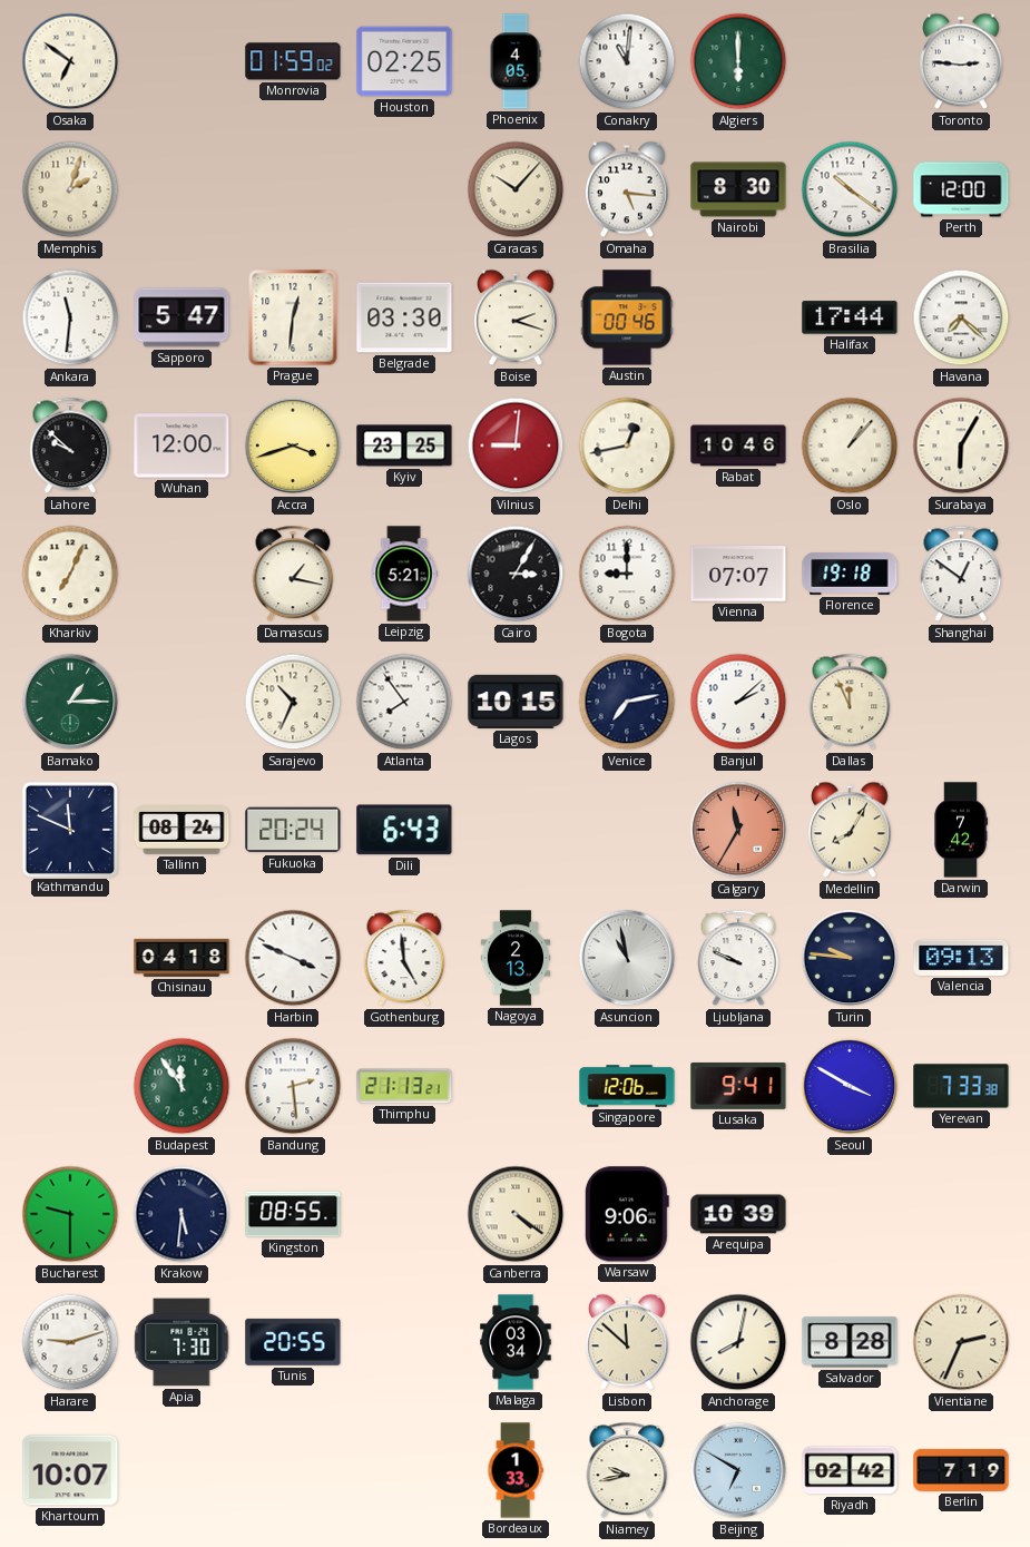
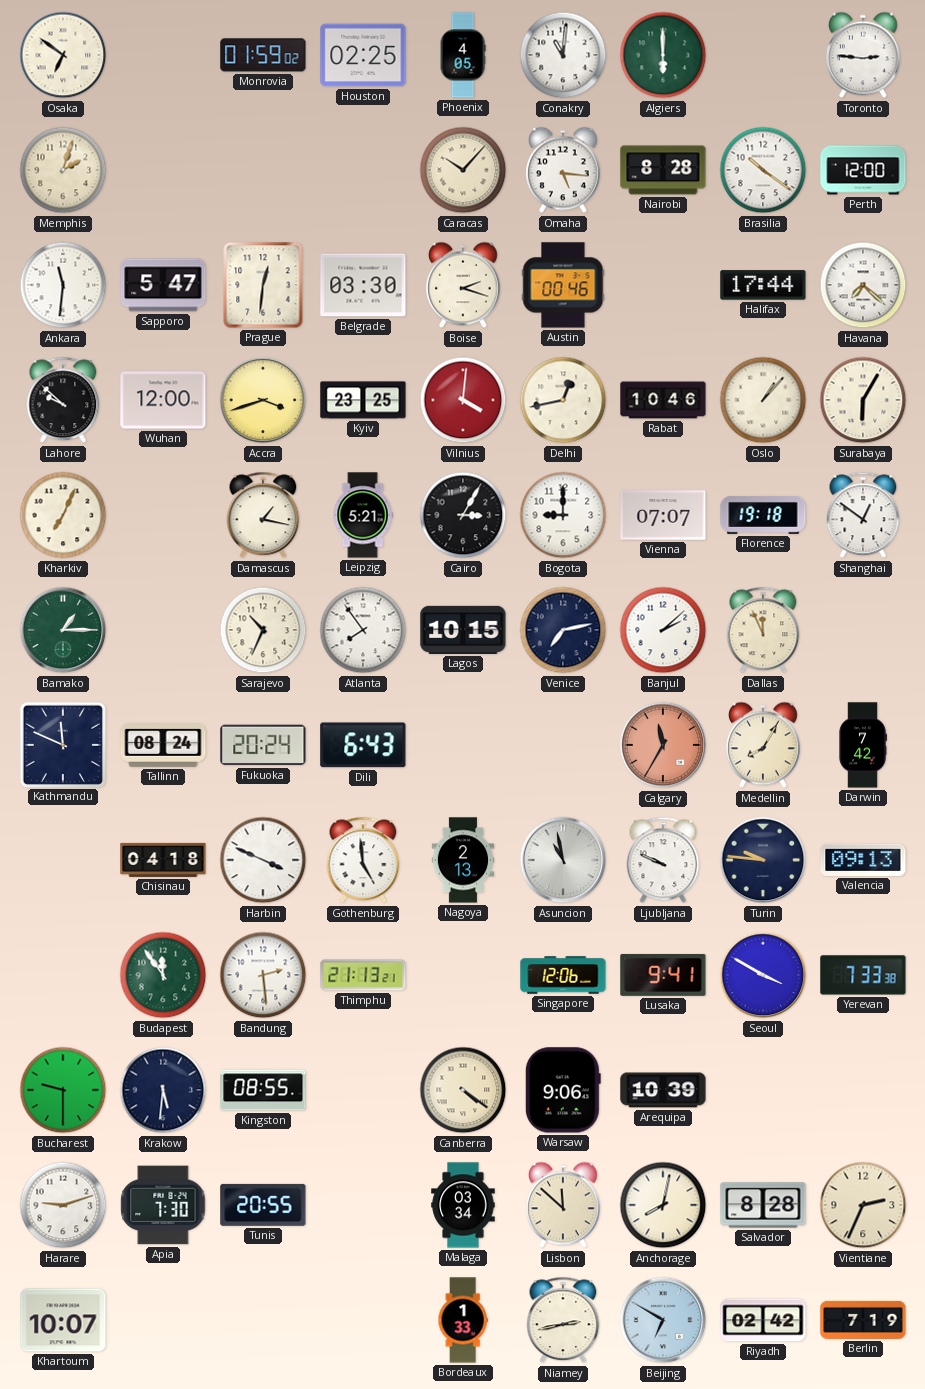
Nairobi: 8:30 -> 8:28 (663, 170)
Vilnius: 9:01 -> 4:01 (463, 400)
Niamey: 9:43 -> 2:43 (563, 1320)
